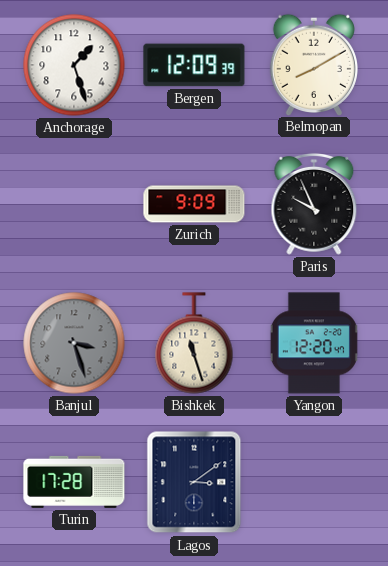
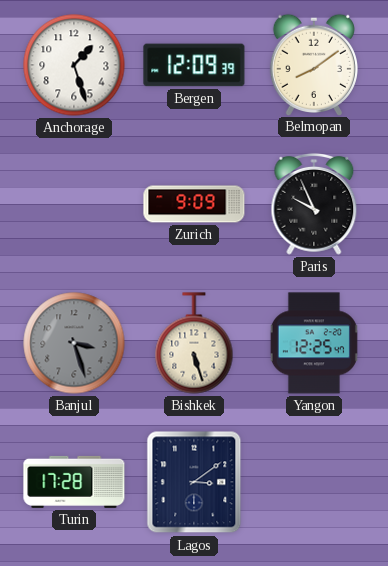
Belmopan: 8:10 -> 8:09 (314, 64)
Bishkek: 11:27 -> 5:27 (194, 343)
Yangon: 12:20 -> 12:25 (314, 343)
